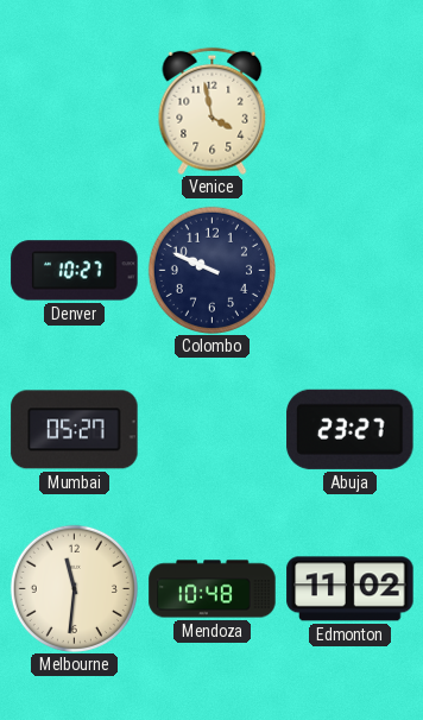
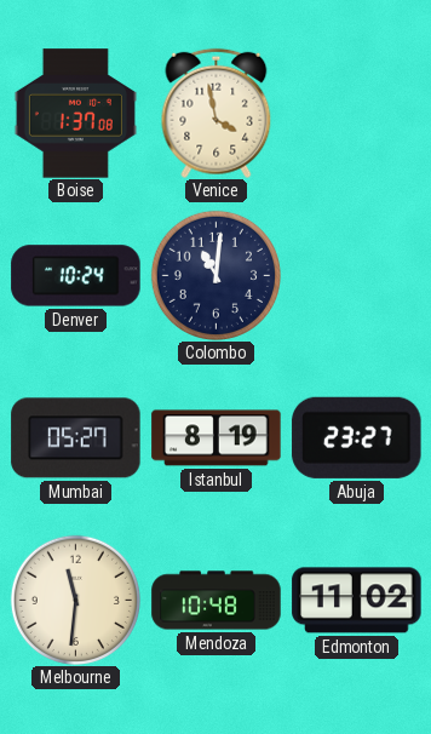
Boise: none -> 1:37 (75, 114)
Denver: 10:27 -> 10:24 (76, 276)
Colombo: 9:49 -> 11:01 (215, 275)
Istanbul: none -> 8:19 (217, 438)
